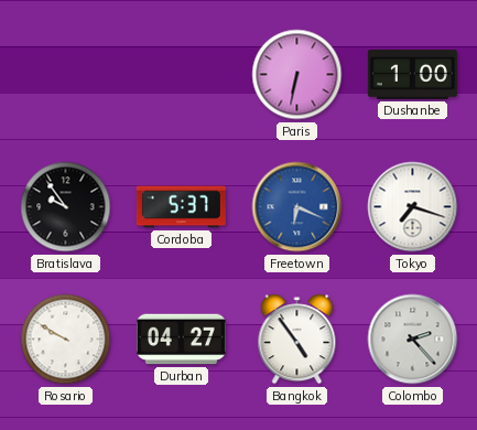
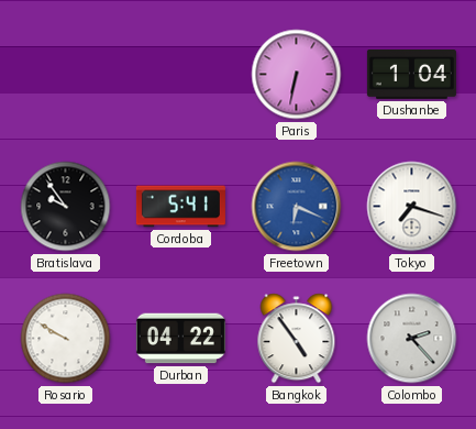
Dushanbe: 1:00 -> 1:04 (411, 74)
Cordoba: 5:37 -> 5:41 (180, 207)
Durban: 04:27 -> 04:22 (180, 339)
